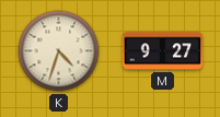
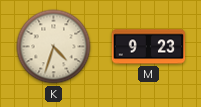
M: 9:27 -> 9:23 (149, 47)
